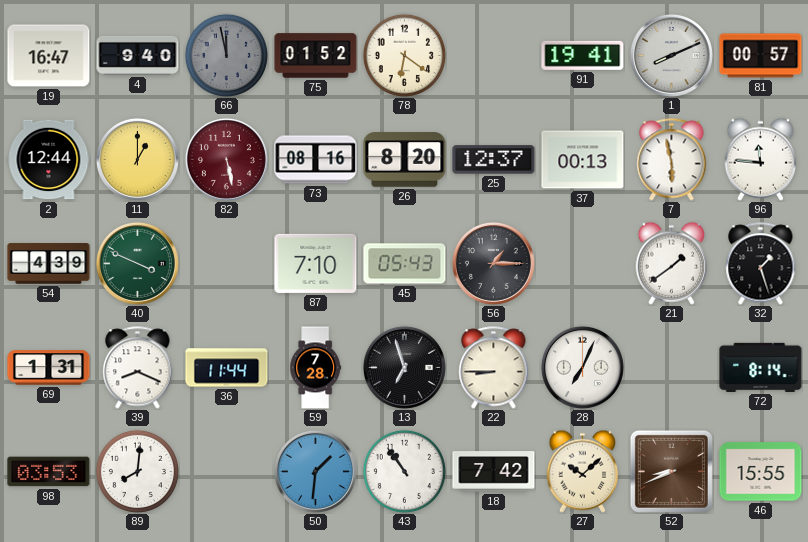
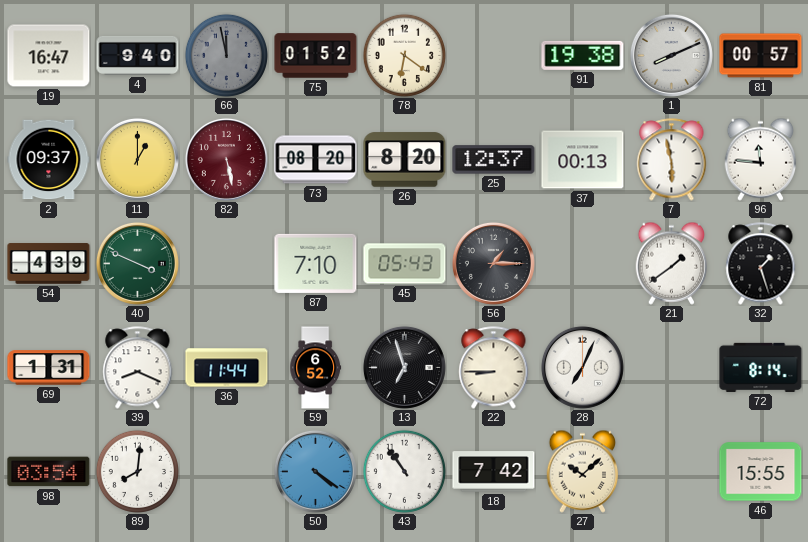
91: 19:41 -> 19:38 (583, 55)
2: 12:44 -> 09:37 (49, 160)
73: 08:16 -> 08:20 (316, 160)
59: 7:28 -> 6:52 (316, 368)
98: 03:53 -> 03:54 (49, 472)
50: 1:31 -> 4:21 (315, 471)
52: 8:41 -> none (671, 471)
